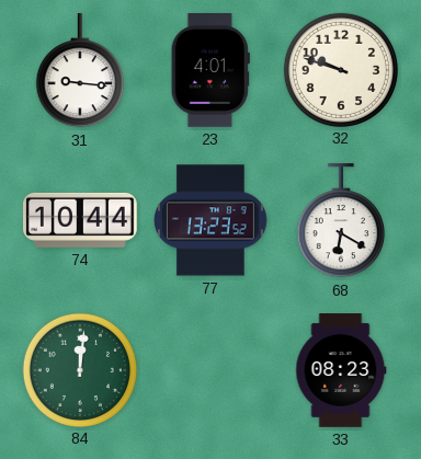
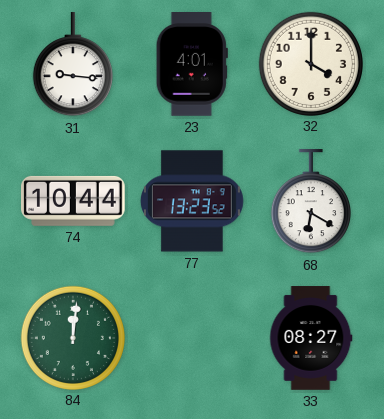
32: 9:48 -> 4:00 (310, 63)
33: 08:23 -> 08:27 (311, 338)
